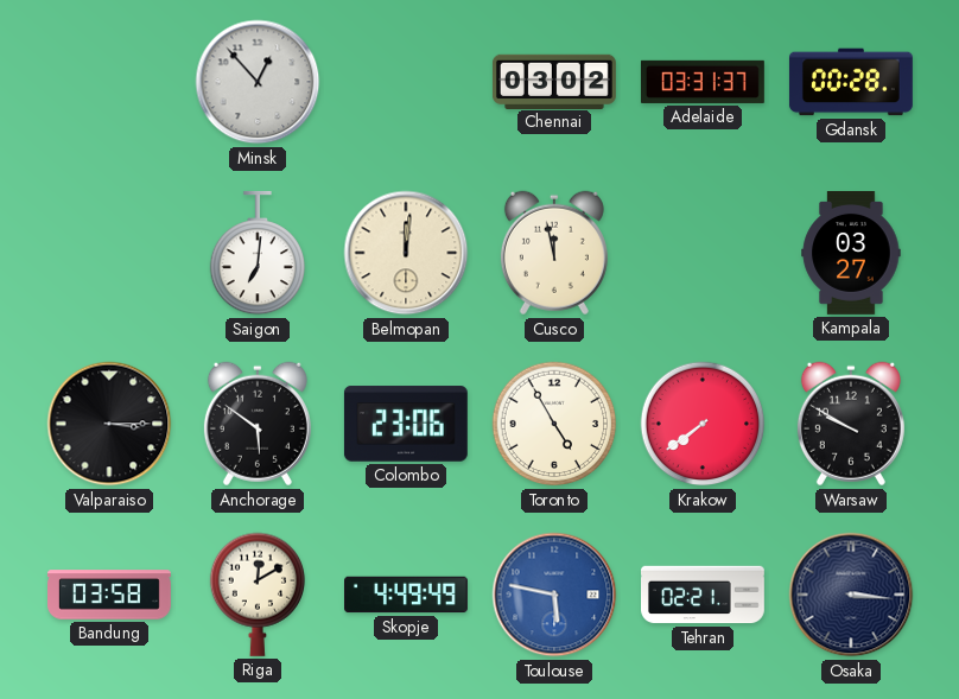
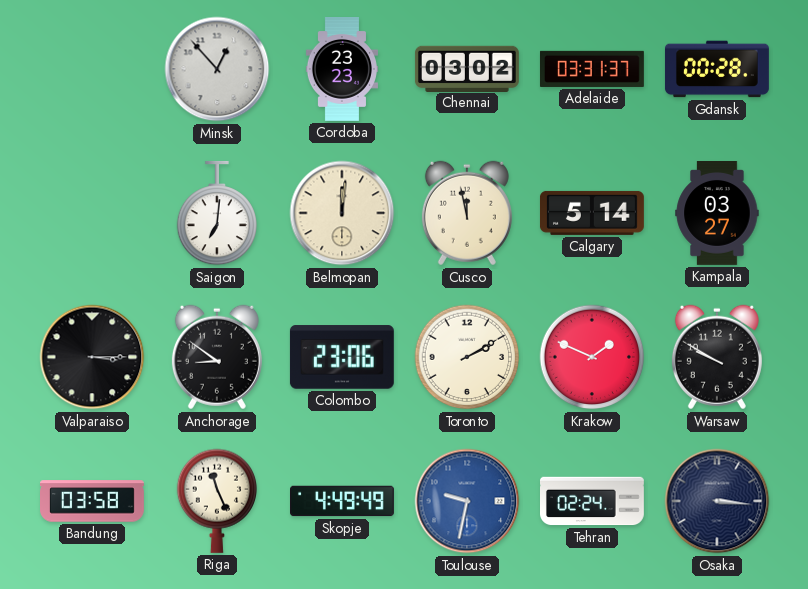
Cordoba: none -> 23:23 (342, 70)
Calgary: none -> 5:14 (592, 213)
Anchorage: 5:51 -> 8:51 (217, 357)
Toronto: 4:55 -> 2:10 (467, 357)
Krakow: 7:39 -> 1:49 (592, 357)
Riga: 12:10 -> 11:26 (216, 501)
Toulouse: 5:47 -> 9:32 (467, 501)
Tehran: 02:21 -> 02:24 (593, 501)
